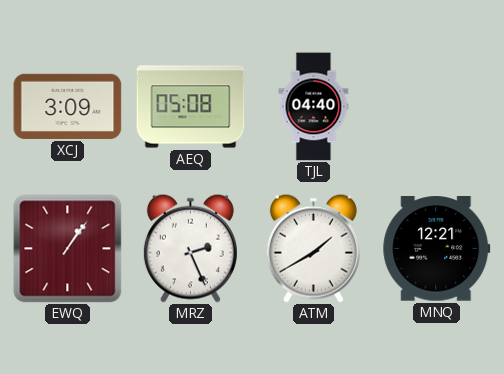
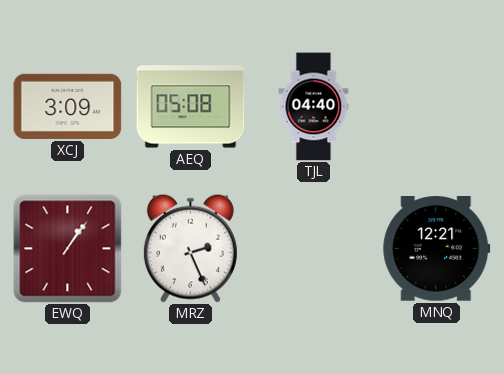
ATM: 1:40 -> none (313, 248)
